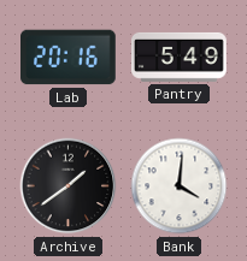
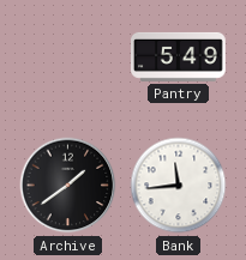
Lab: 20:16 -> none (69, 58)
Bank: 4:01 -> 11:44 (179, 186)
